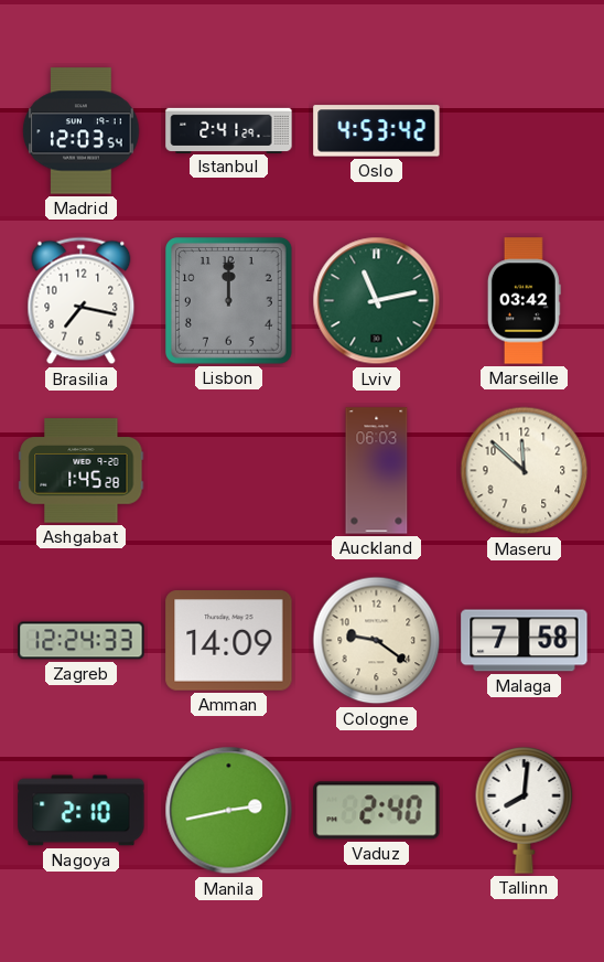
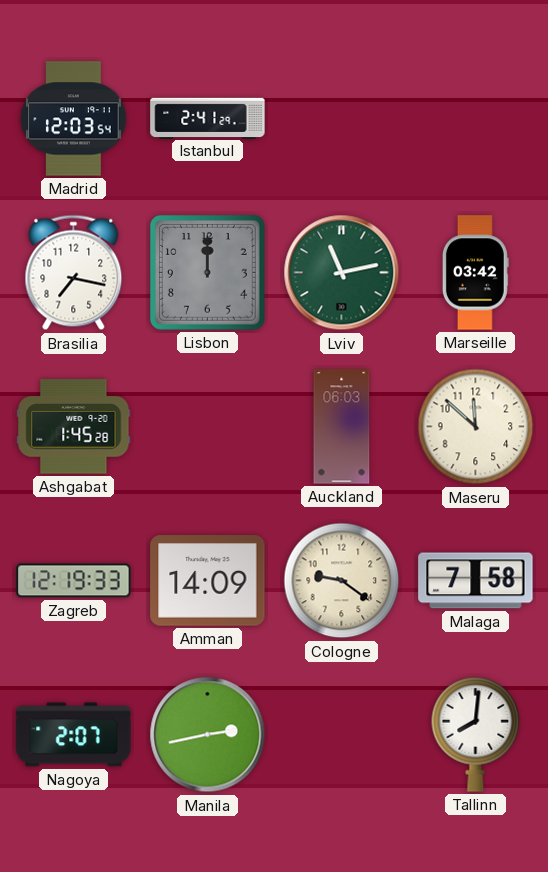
Oslo: 4:53 -> none (377, 131)
Zagreb: 12:24 -> 12:19 (74, 581)
Nagoya: 2:10 -> 2:07 (74, 735)
Vaduz: 2:40 -> none (377, 811)
